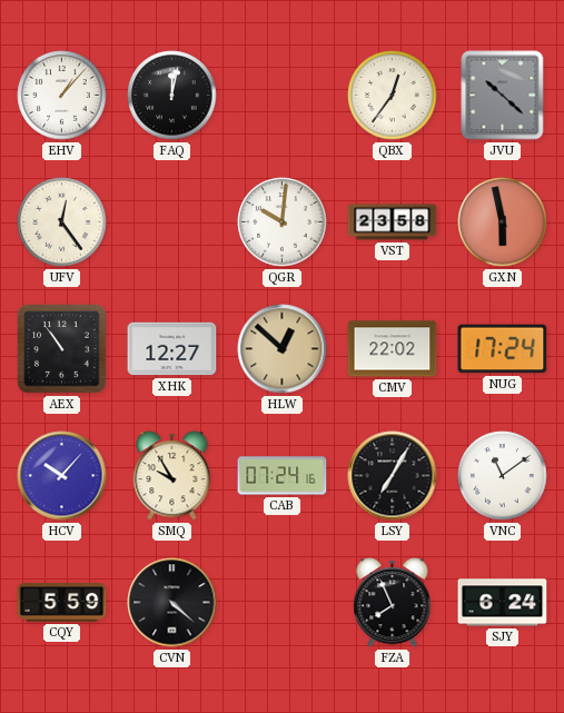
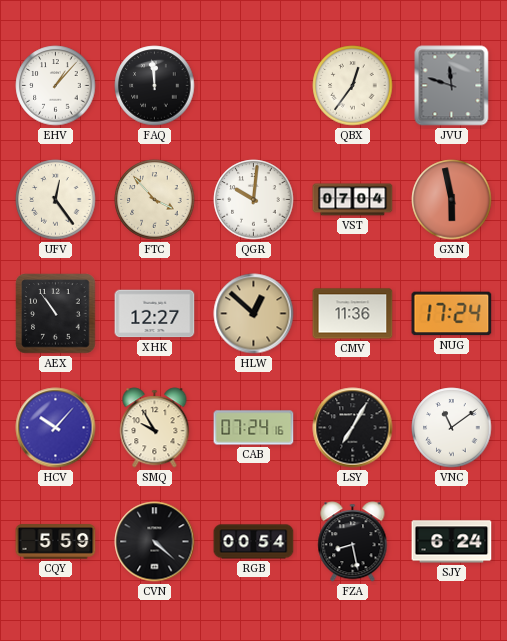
FAQ: 12:02 -> 11:59 (155, 86)
JVU: 10:22 -> 11:48 (452, 86)
FTC: none -> 3:53 (155, 200)
VST: 23:58 -> 07:04 (353, 200)
CMV: 22:02 -> 11:36 (353, 314)
RGB: none -> 00:54 (254, 542)
FZA: 7:56 -> 8:28 (353, 542)
